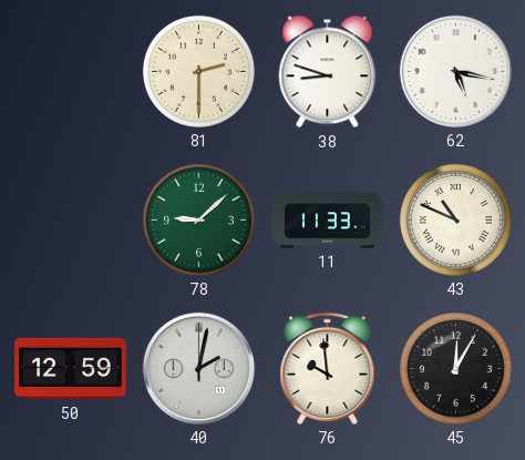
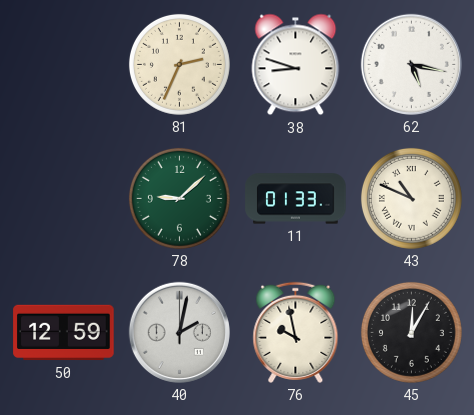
81: 2:30 -> 2:34 (179, 64)
11: 11:33 -> 01:33 (296, 199)
76: 9:59 -> 9:58 (296, 332)
